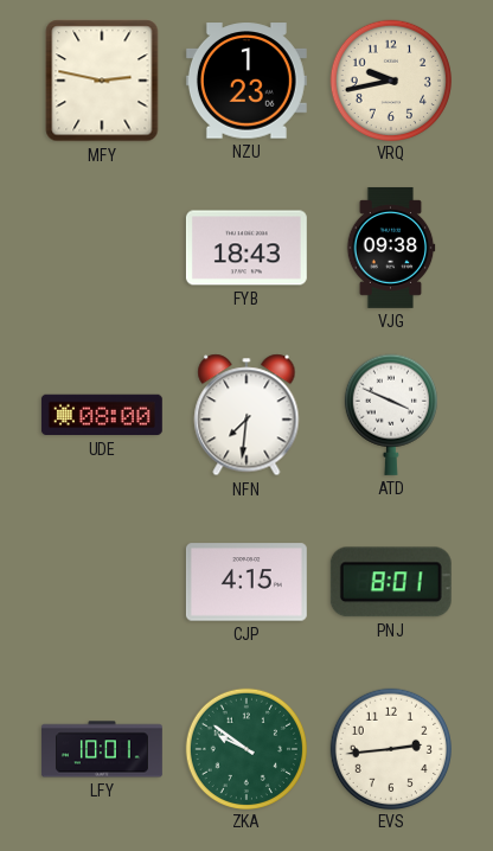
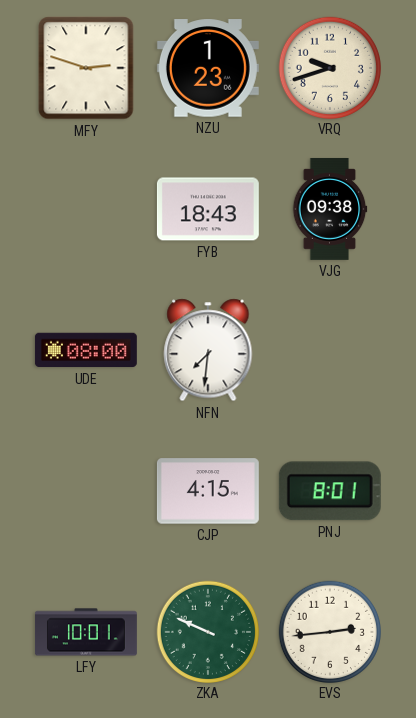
MFY: 2:47 -> 2:48 (86, 68)
VRQ: 9:43 -> 9:42 (329, 67)
ATD: 3:49 -> none (391, 415)
ZKA: 9:51 -> 9:49 (207, 631)
